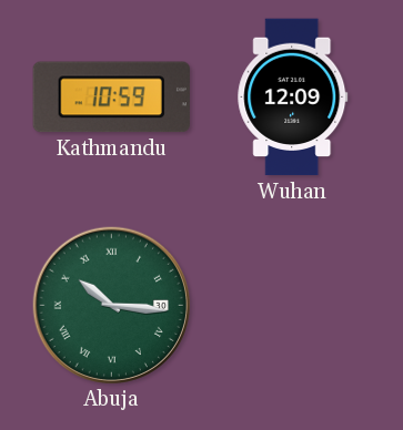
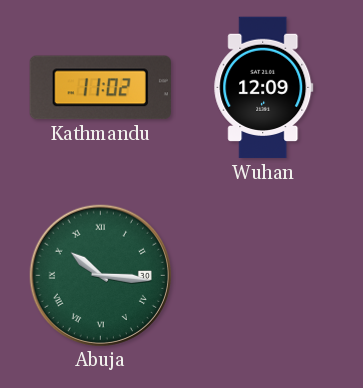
Kathmandu: 10:59 -> 11:02 (100, 88)
